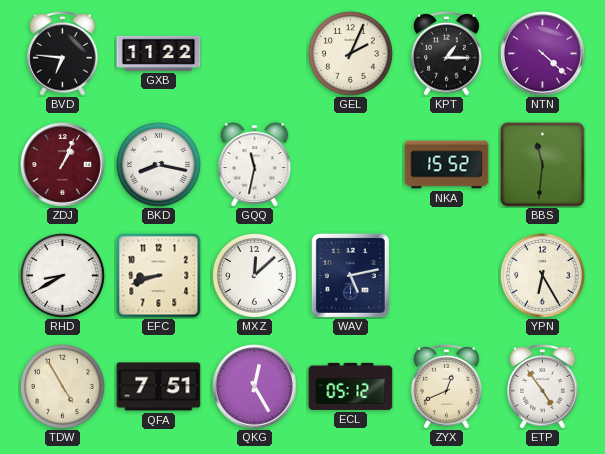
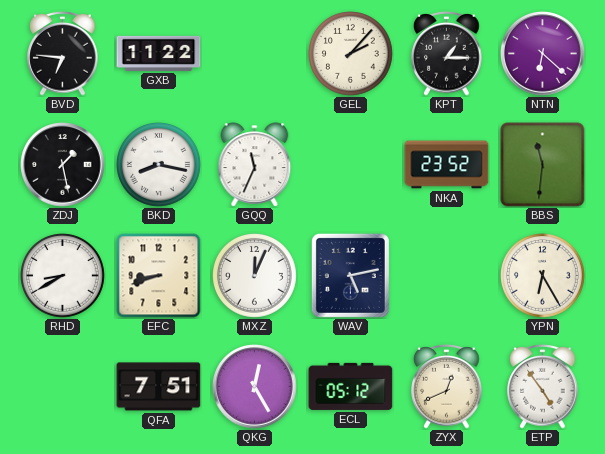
GEL: 2:04 -> 2:07 (351, 54)
NTN: 4:22 -> 6:22 (543, 54)
ZDJ: 1:04 -> 1:28 (63, 165)
ZDJ dial: burgundy -> black (63, 165)
GQQ: 11:32 -> 11:34 (255, 165)
NKA: 15:52 -> 23:52 (447, 165)
MXZ: 12:08 -> 12:04 (255, 276)
TDW: 4:55 -> none (63, 387)
